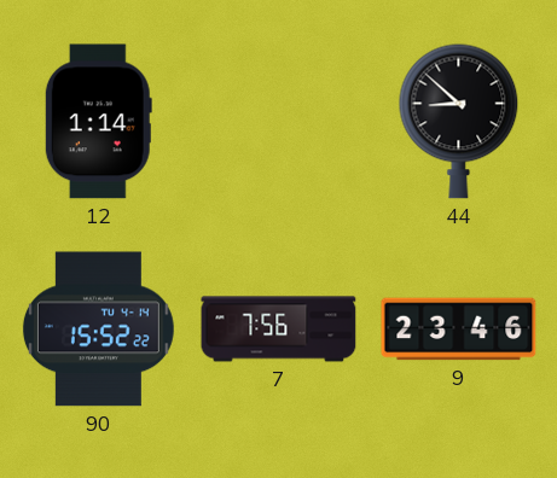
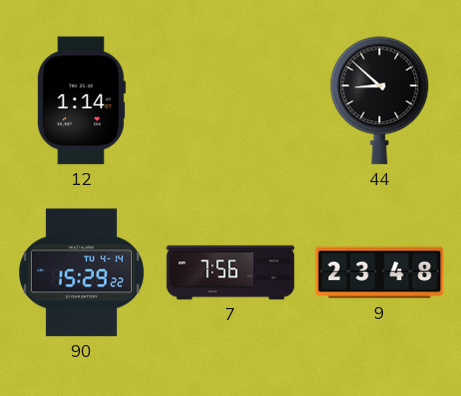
90: 15:52 -> 15:29 (81, 273)
9: 23:46 -> 23:48 (380, 273)
